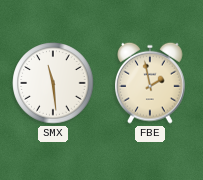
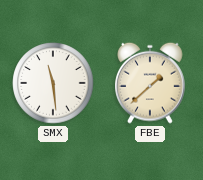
FBE: 1:58 -> 1:38 (151, 83)
